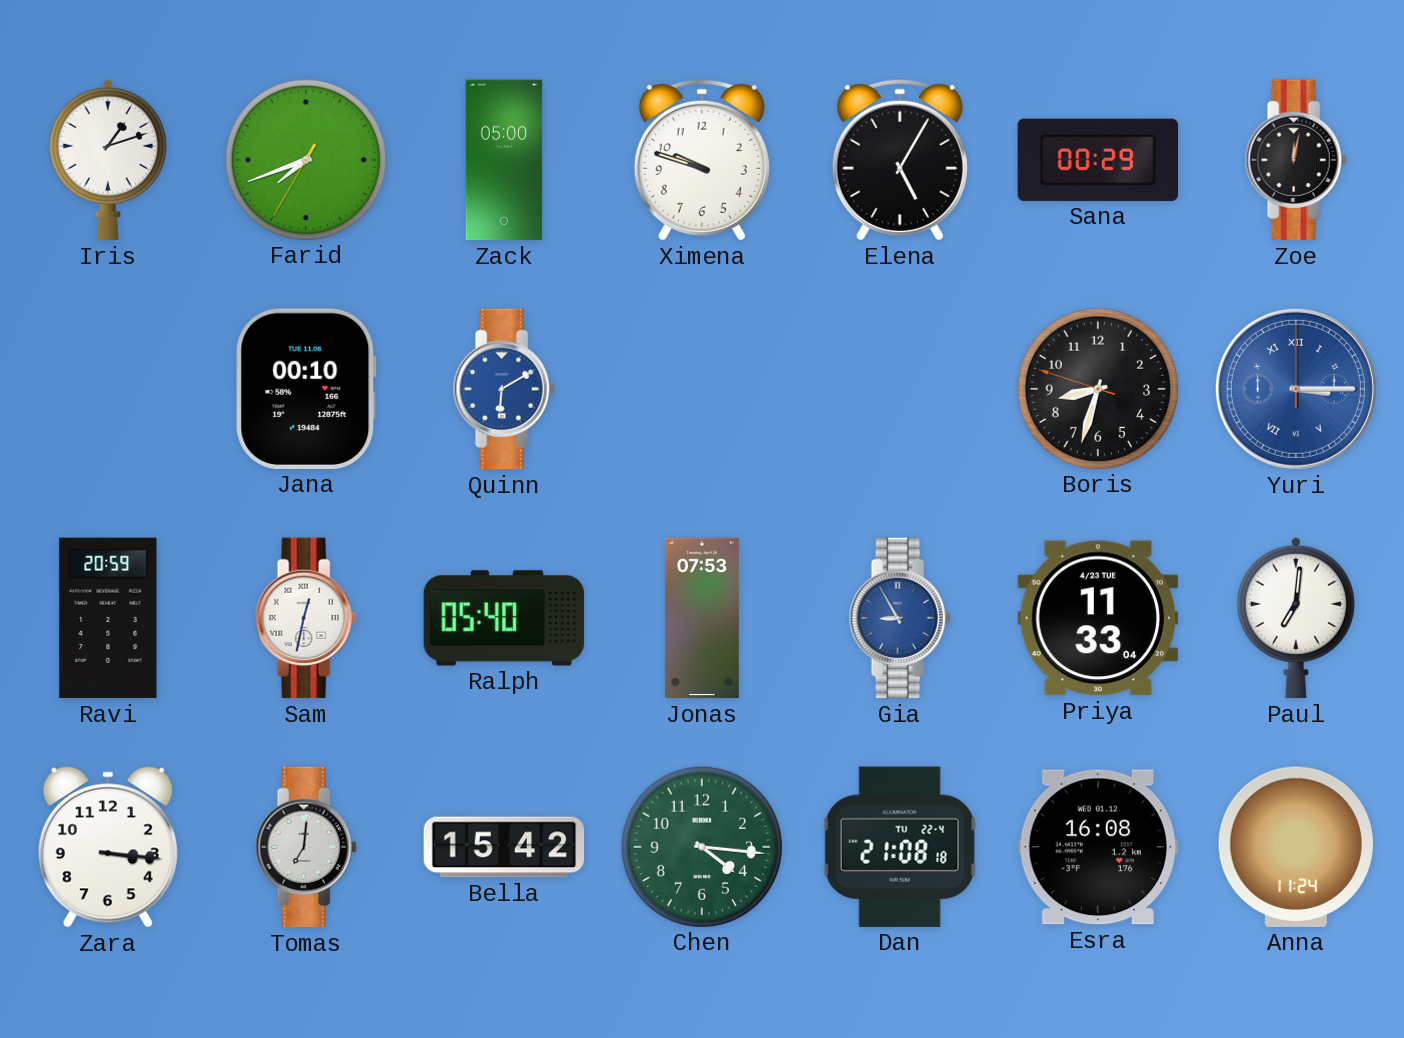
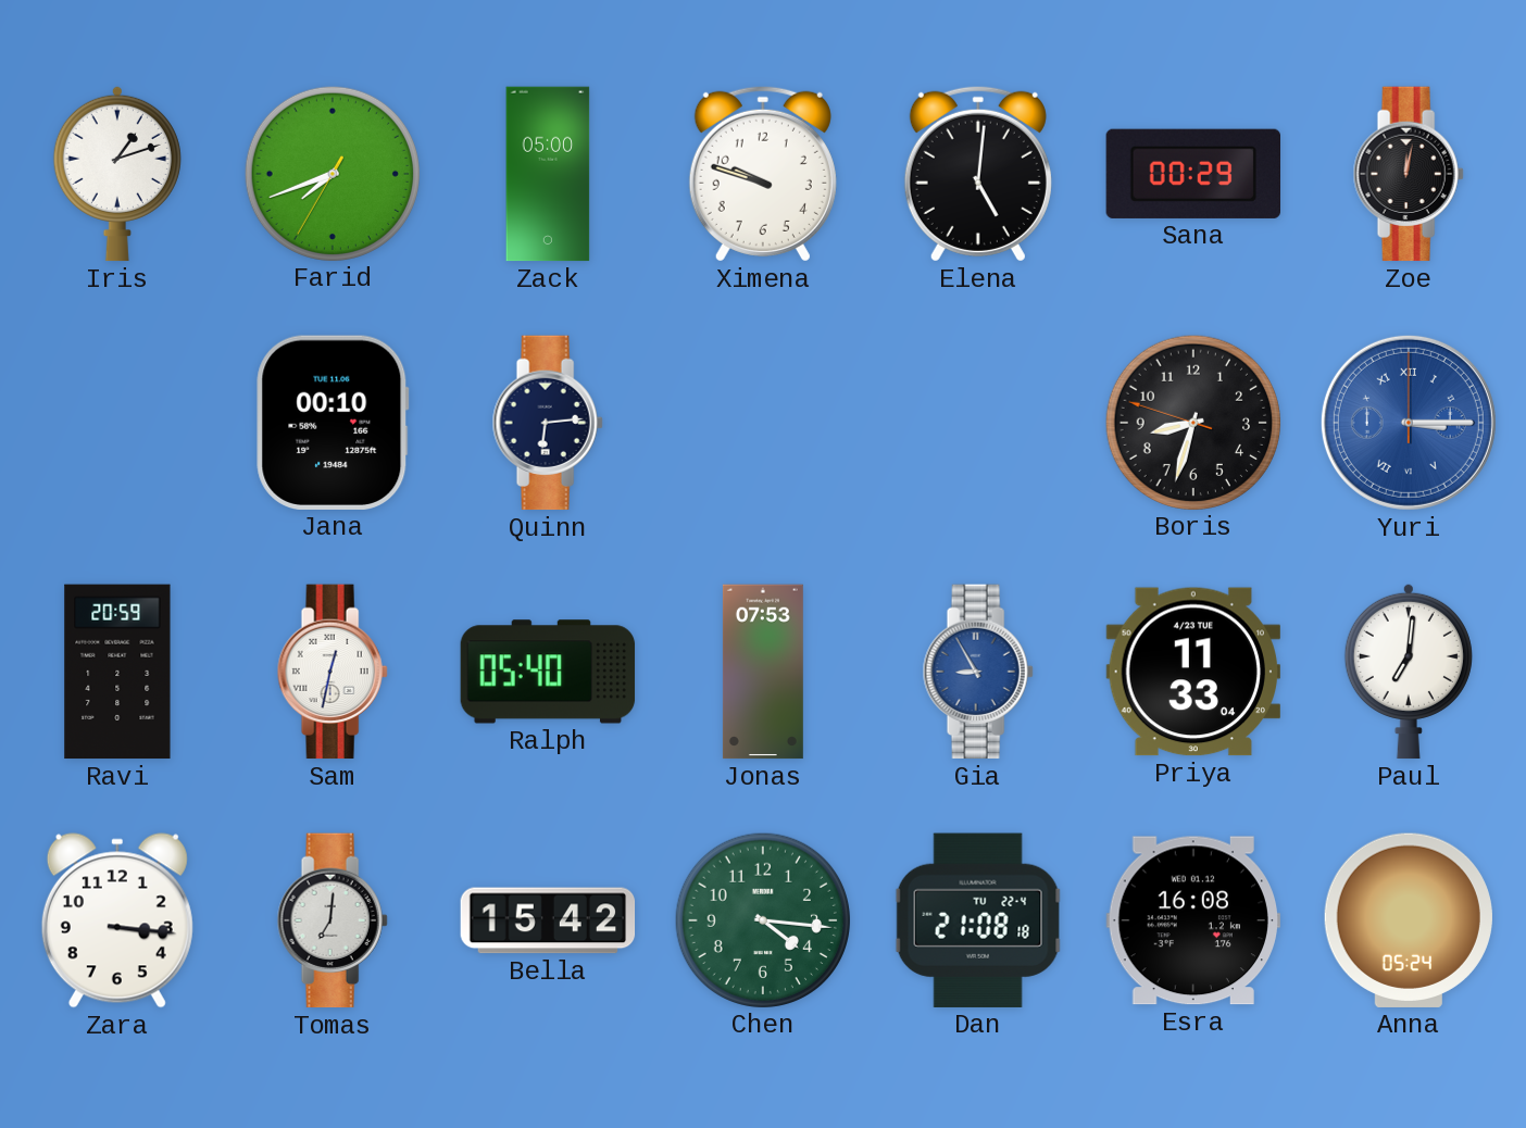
Elena: 5:05 -> 5:01 (978, 174)
Quinn: 6:10 -> 6:14 (548, 423)
Quinn dial: blue -> navy (548, 423)
Anna: 11:24 -> 05:24 (1409, 920)
